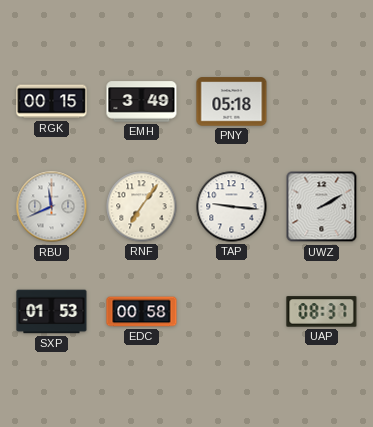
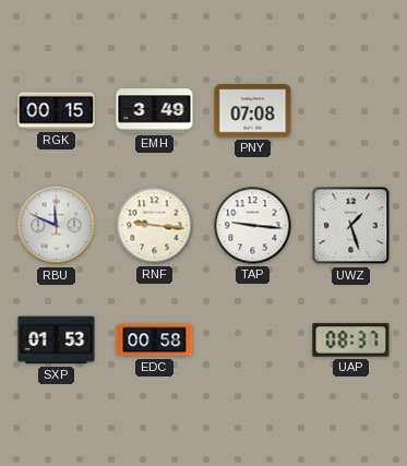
PNY: 05:18 -> 07:08 (253, 111)
RBU: 11:41 -> 11:49 (57, 226)
RNF: 7:06 -> 9:16 (155, 226)
UWZ: 2:10 -> 1:27 (351, 226)
